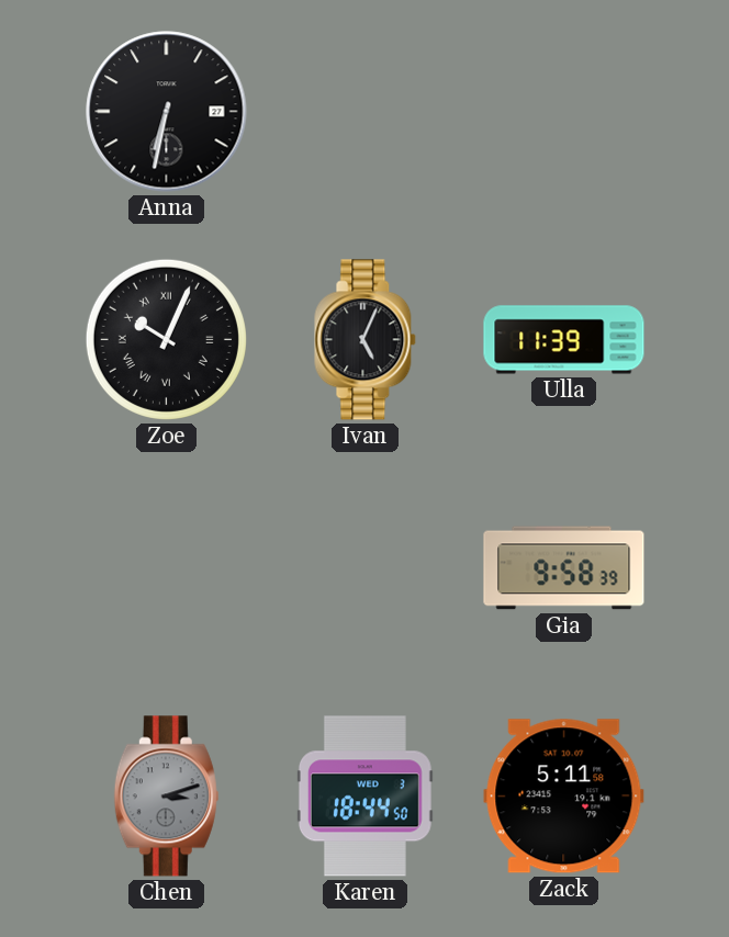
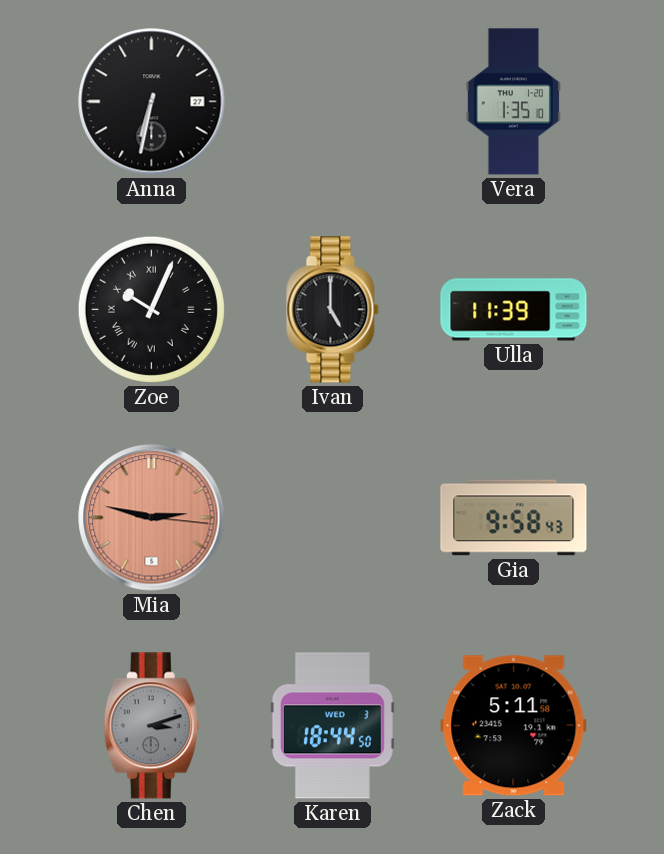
Vera: none -> 1:35 (513, 102)
Ivan: 5:04 -> 5:00 (333, 310)
Mia: none -> 2:47 (152, 518)
Gia: 9:58:39 -> 9:58:43 (514, 518)
